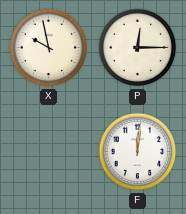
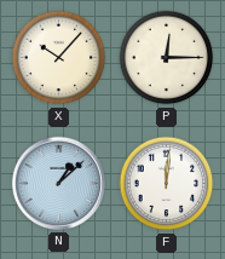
X: 9:58 -> 10:07 (59, 58)
N: none -> 1:08 (58, 183)
